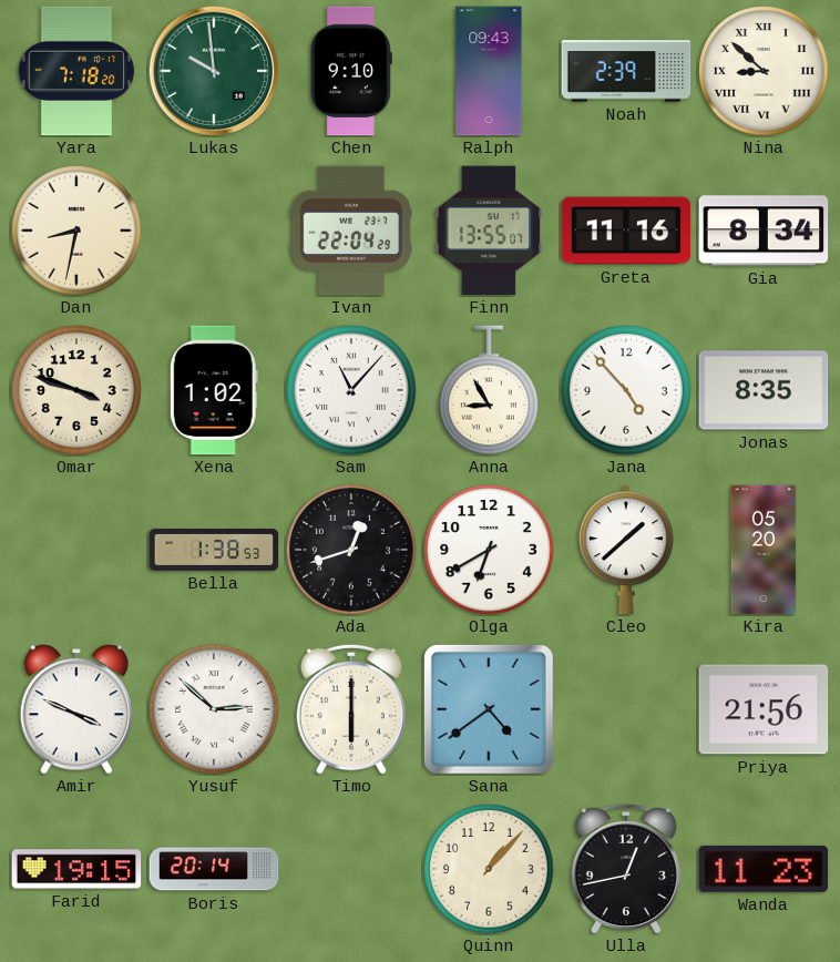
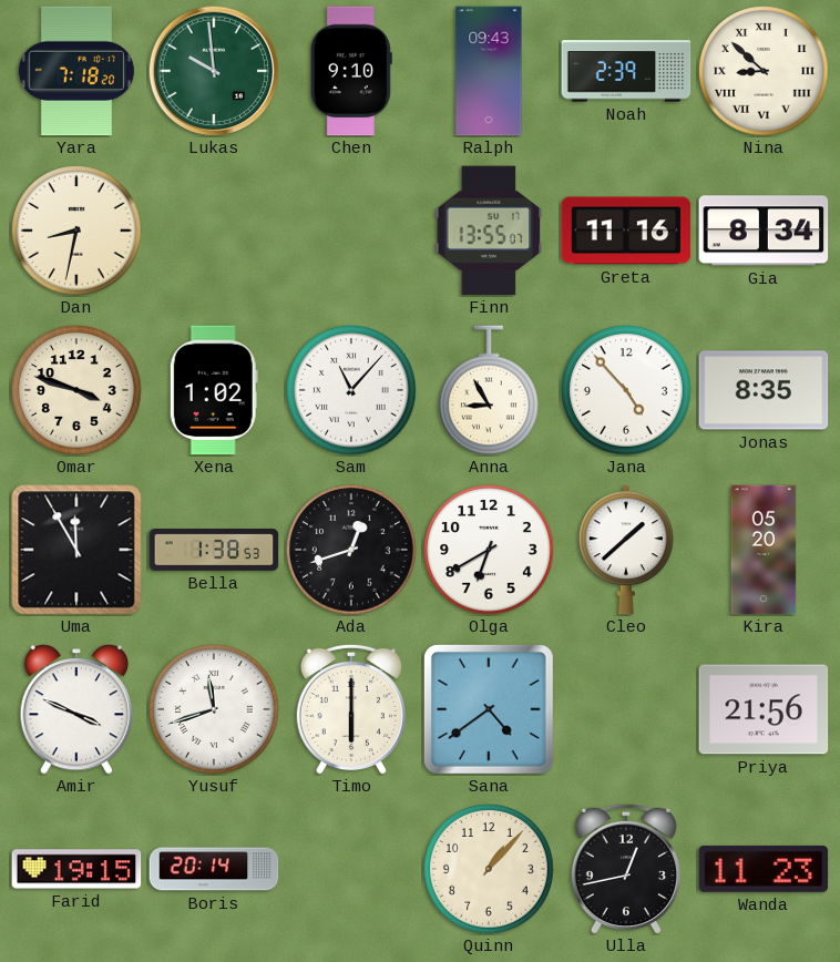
Ivan: 22:04 -> none (351, 231)
Uma: none -> 11:55 (76, 550)
Yusuf: 2:52 -> 11:42 (214, 709)
